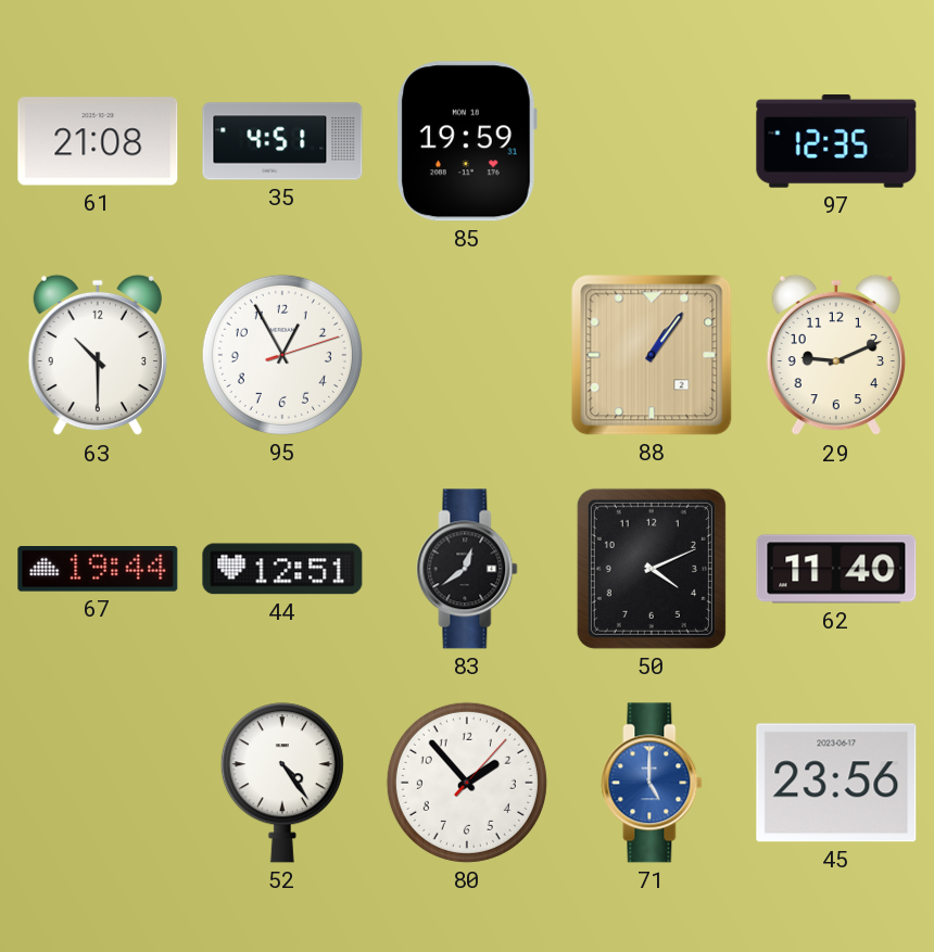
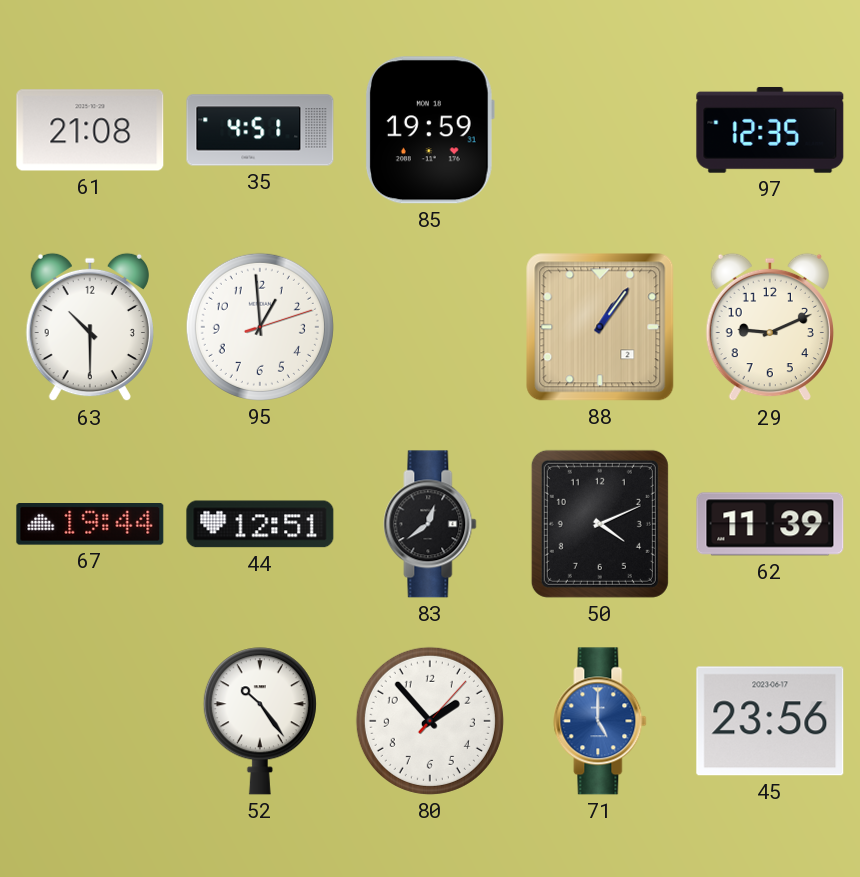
95: 12:55 -> 12:59 (260, 327)
62: 11:40 -> 11:39 (770, 524)
52: 4:24 -> 10:24 (260, 721)
